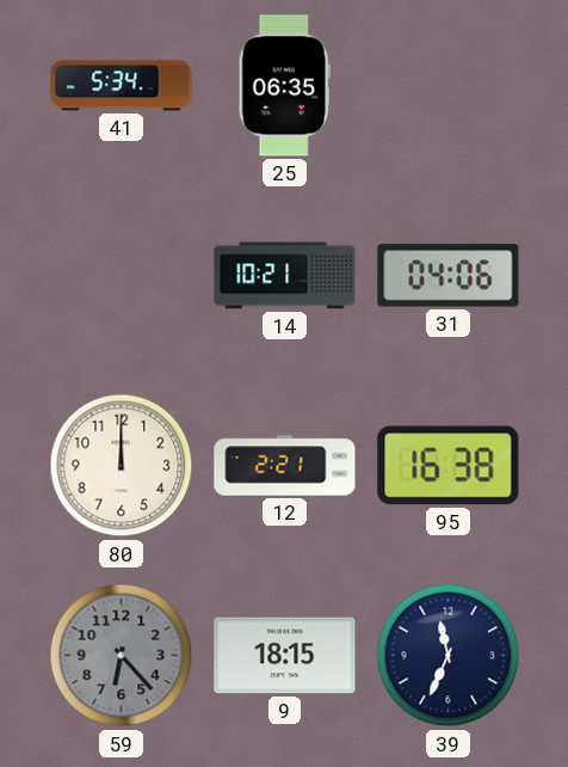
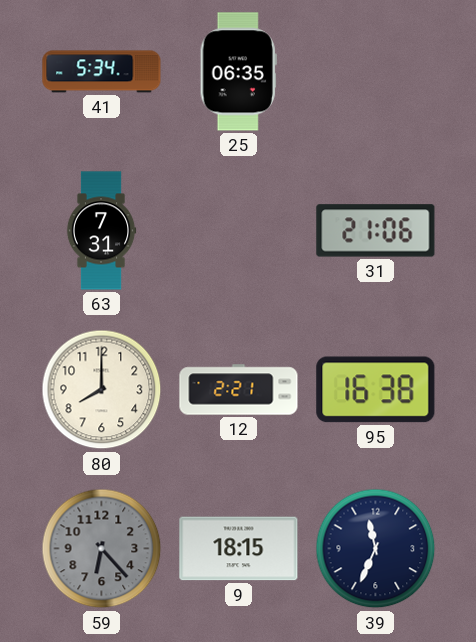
63: none -> 7:31 (101, 231)
14: 10:21 -> none (285, 276)
31: 04:06 -> 21:06 (376, 231)
80: 12:00 -> 8:00 (102, 390)
